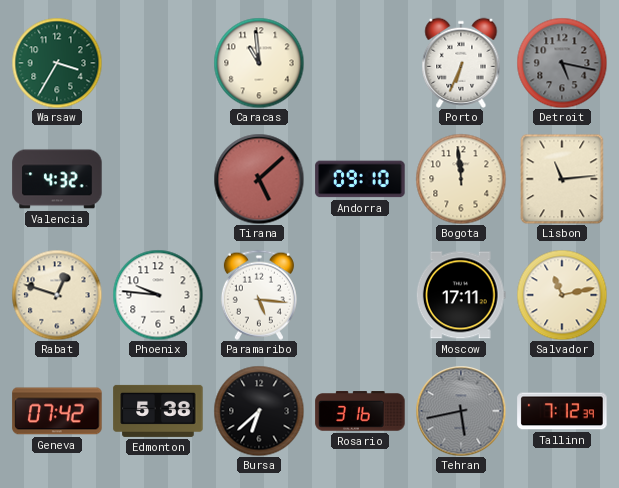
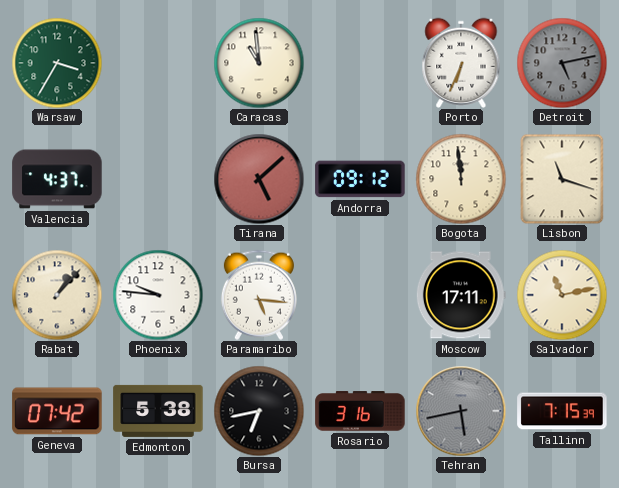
Detroit: 5:17 -> 5:13 (562, 63)
Valencia: 4:32 -> 4:37 (57, 179)
Andorra: 09:10 -> 09:12 (360, 179)
Lisbon: 11:14 -> 11:18 (562, 179)
Rabat: 12:48 -> 1:07 (57, 295)
Bursa: 6:38 -> 6:43 (259, 411)
Tallinn: 7:12 -> 7:15 (562, 411)
